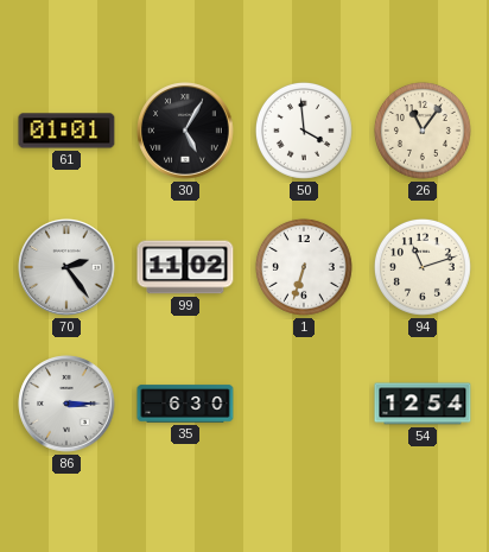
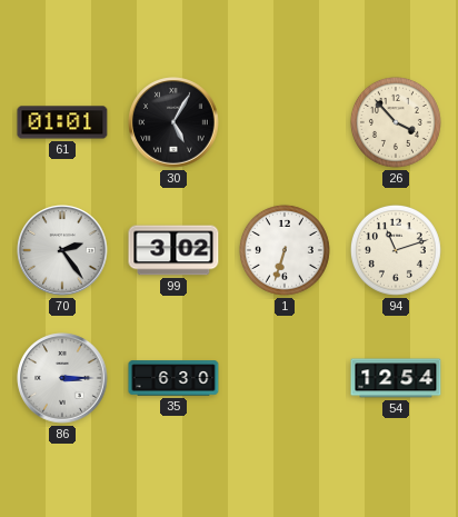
50: 3:59 -> none (304, 131)
26: 11:06 -> 3:53 (396, 122)
99: 11:02 -> 3:02 (173, 250)
